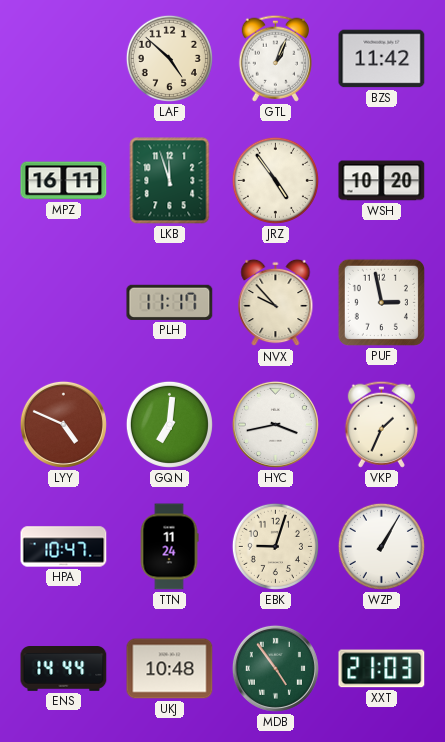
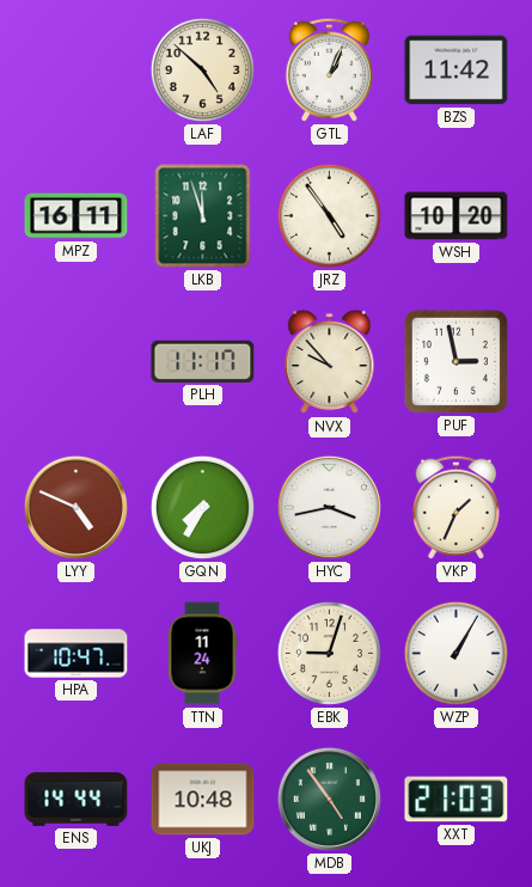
GQN: 7:01 -> 7:35 (202, 507)
